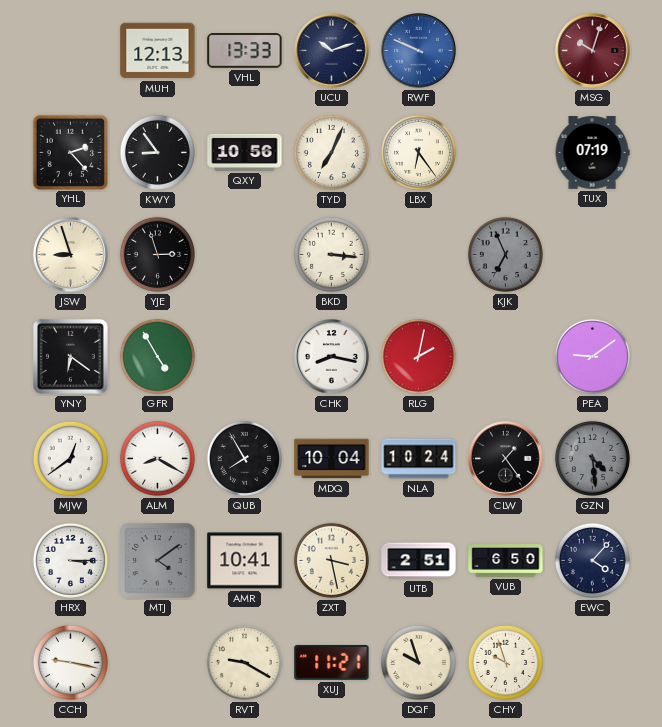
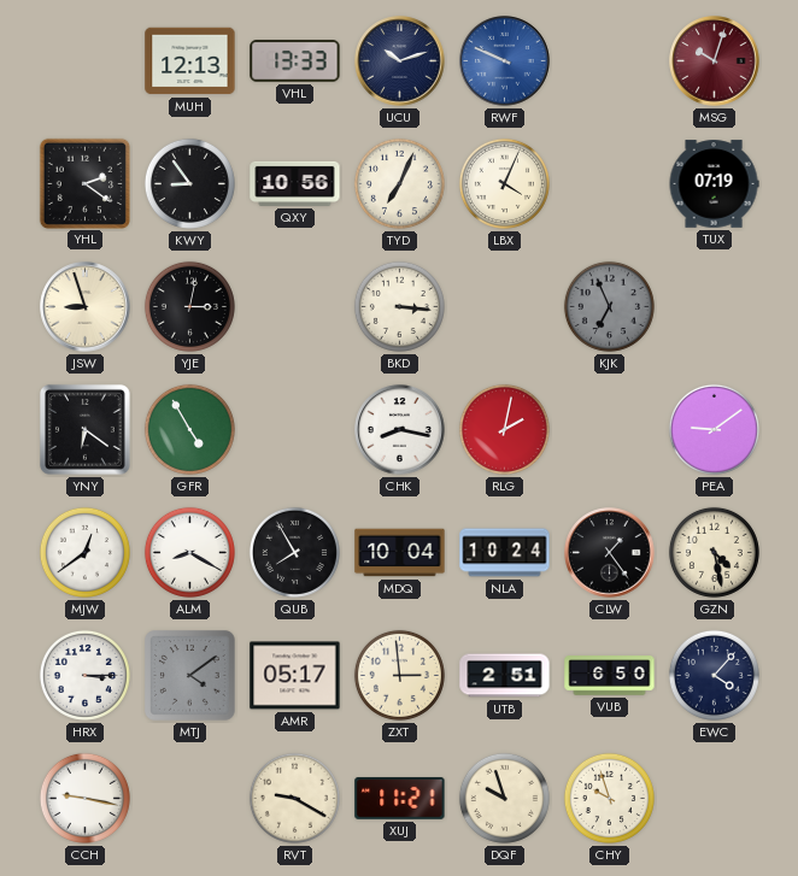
YHL: 2:23 -> 2:21 (84, 183)
LBX: 6:24 -> 4:04 (504, 183)
YJE: 2:57 -> 3:02 (189, 306)
GZN: 4:29 -> 4:28 (714, 552)
GZN dial: grey -> cream (714, 552)
AMR: 10:41 -> 05:17 (295, 676)
ZXT: 3:28 -> 2:59 (399, 675)
